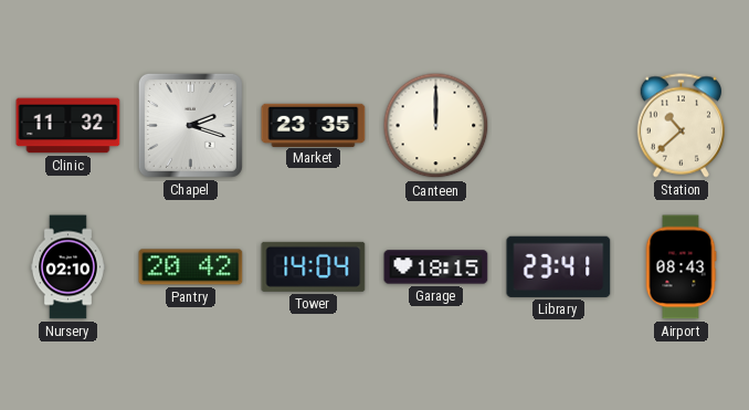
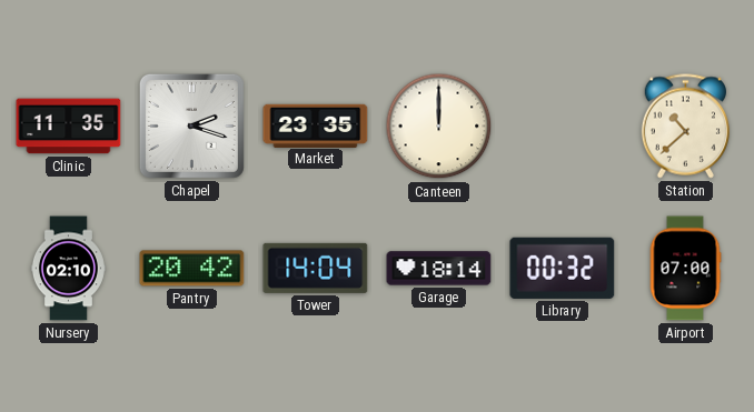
Clinic: 11:32 -> 11:35 (69, 127)
Garage: 18:15 -> 18:14 (439, 269)
Library: 23:41 -> 00:32 (563, 268)
Airport: 08:43 -> 07:00 (685, 269)
